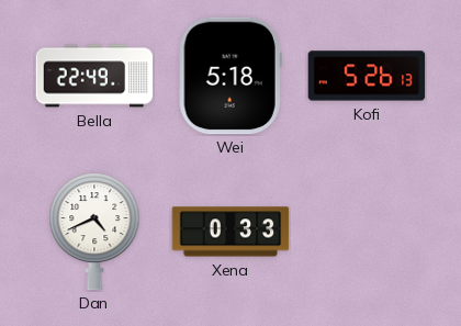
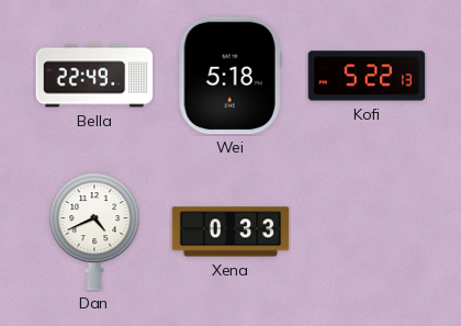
Kofi: 5:26 -> 5:22 (367, 76)
